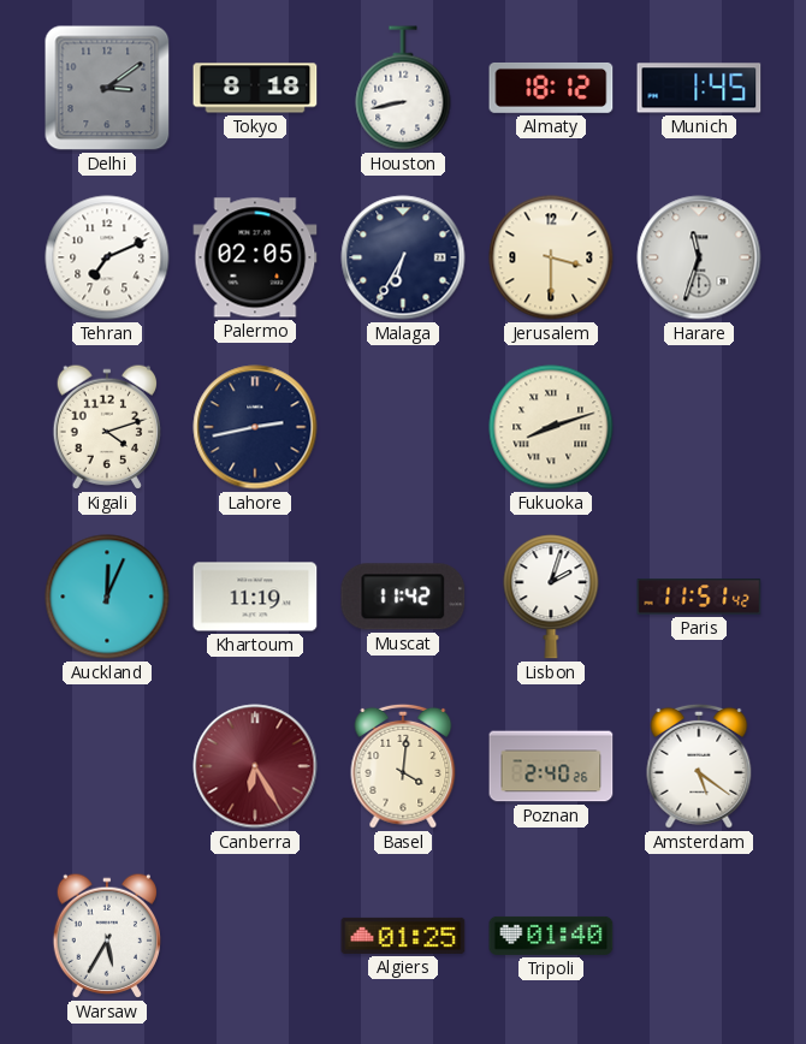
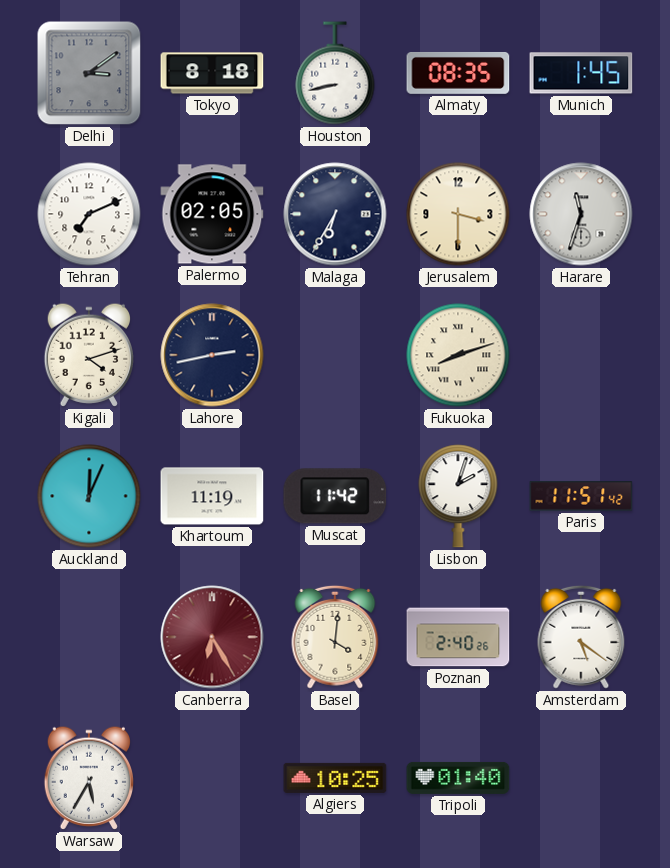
Almaty: 18:12 -> 08:35 (458, 73)
Algiers: 01:25 -> 10:25 (335, 778)
